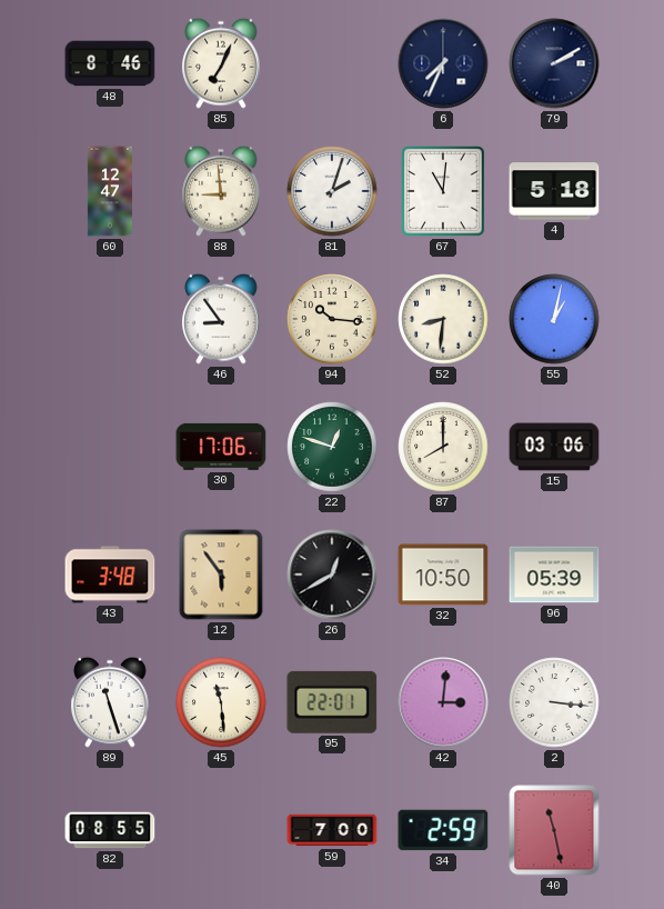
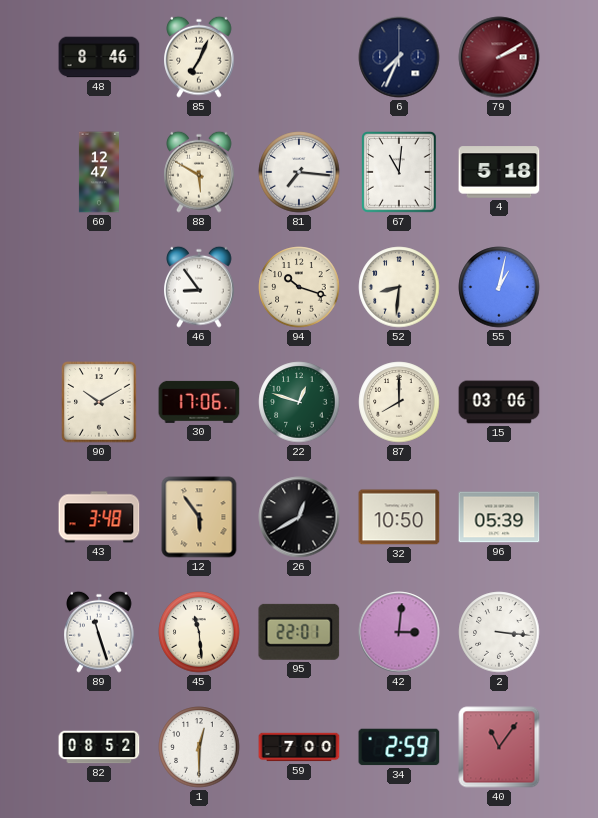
79 dial: navy -> burgundy (499, 57)
88: 8:59 -> 5:50 (199, 172)
81: 2:03 -> 7:16 (299, 172)
94: 10:16 -> 10:18 (299, 287)
90: none -> 10:10 (100, 402)
82: 08:55 -> 08:52 (99, 747)
1: none -> 12:30 (199, 747)
40: 11:28 -> 11:06 (499, 747)
